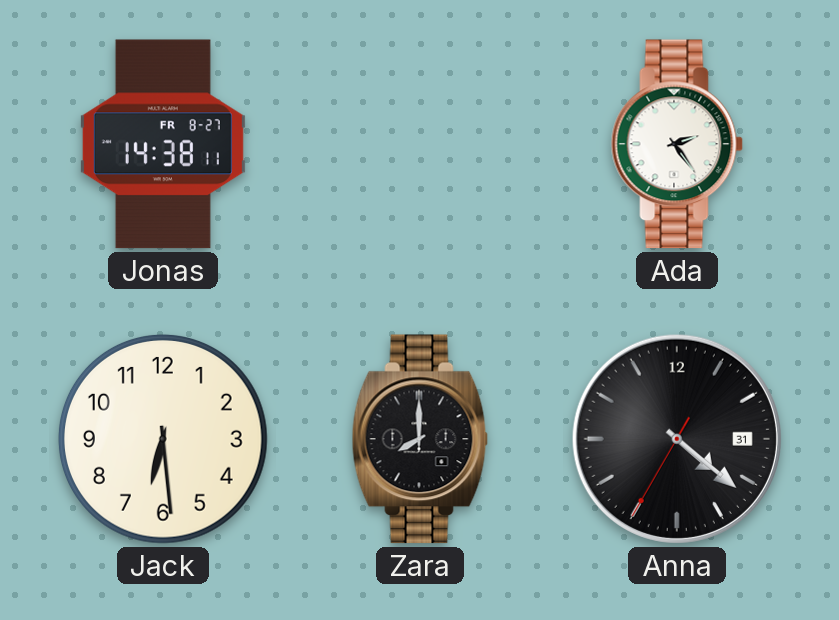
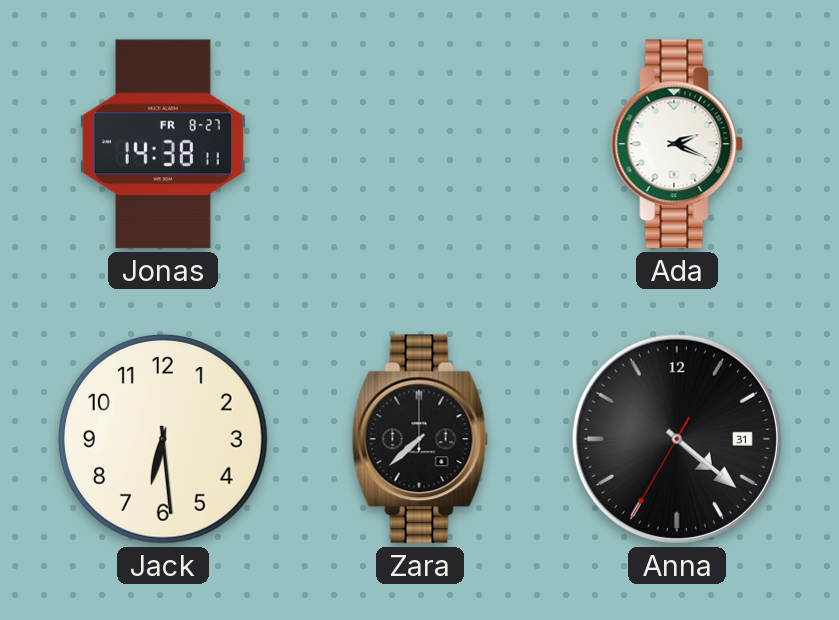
Ada: 2:24 -> 2:19 (677, 144)
Zara: 8:00 -> 7:38 (420, 439)
